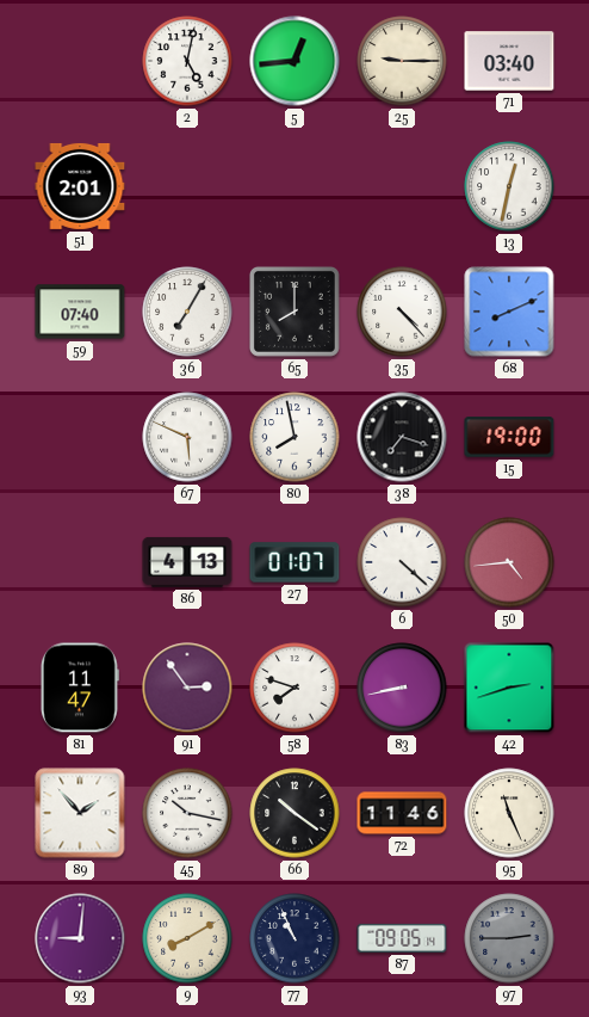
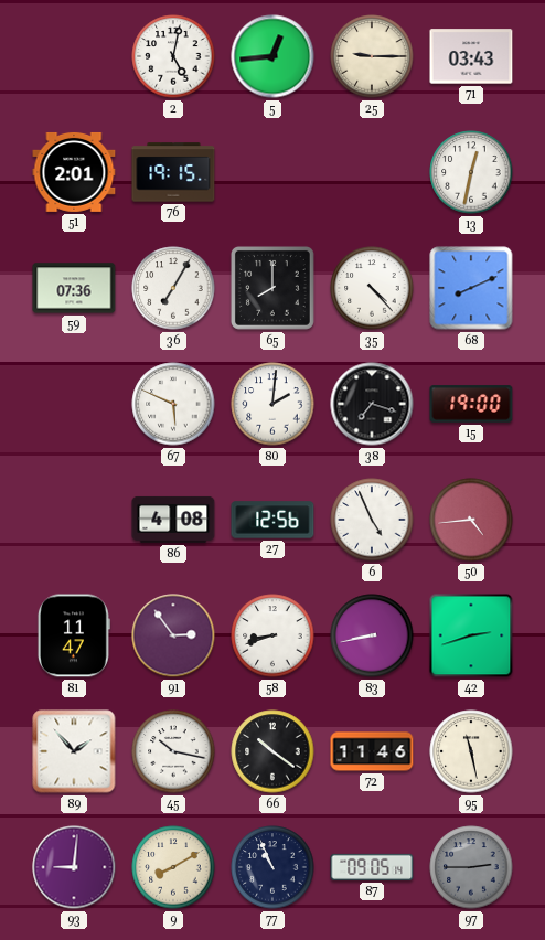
71: 03:40 -> 03:43 (471, 56)
76: none -> 19:15 (173, 172)
59: 07:40 -> 07:36 (74, 288)
80: 7:58 -> 2:01 (272, 404)
86: 4:13 -> 4:08 (173, 520)
27: 01:07 -> 12:56 (272, 520)
6: 4:22 -> 4:56 (372, 520)
58: 7:48 -> 8:42 (272, 635)
95: 11:26 -> 11:28 (471, 751)
